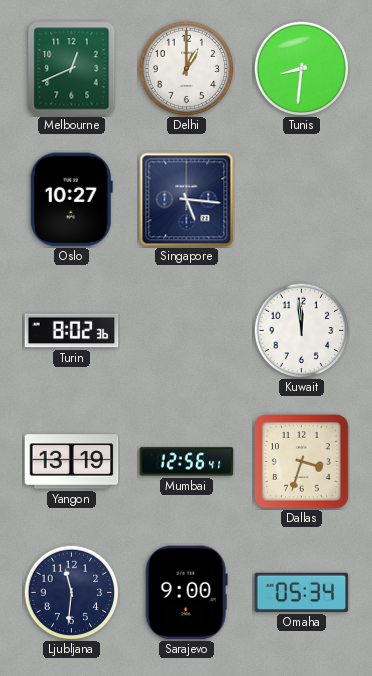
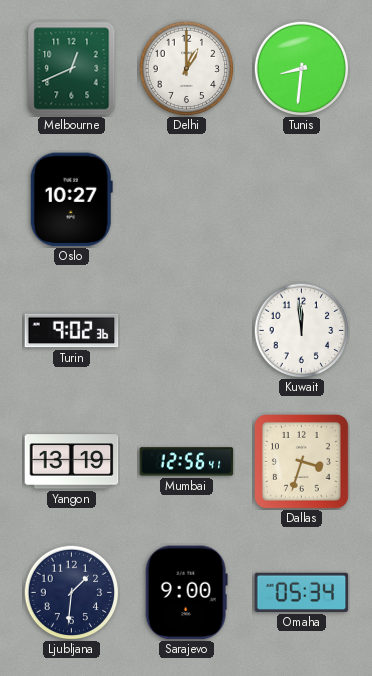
Singapore: 5:16 -> none (187, 200)
Turin: 8:02 -> 9:02 (72, 331)
Ljubljana: 11:31 -> 1:31 (71, 592)
